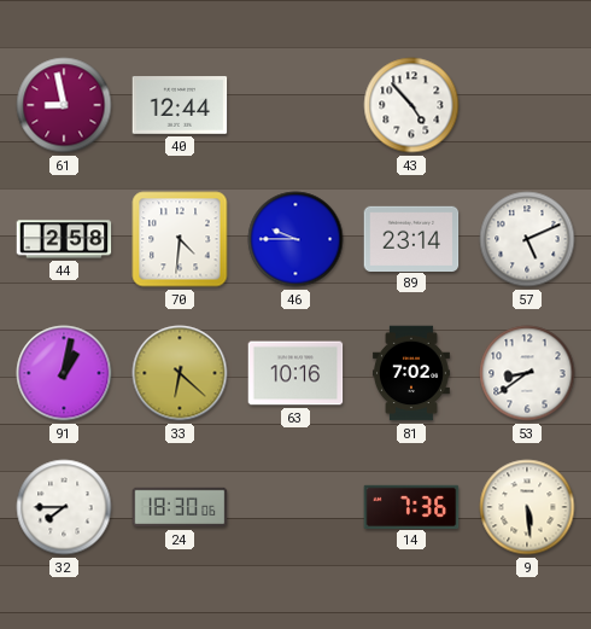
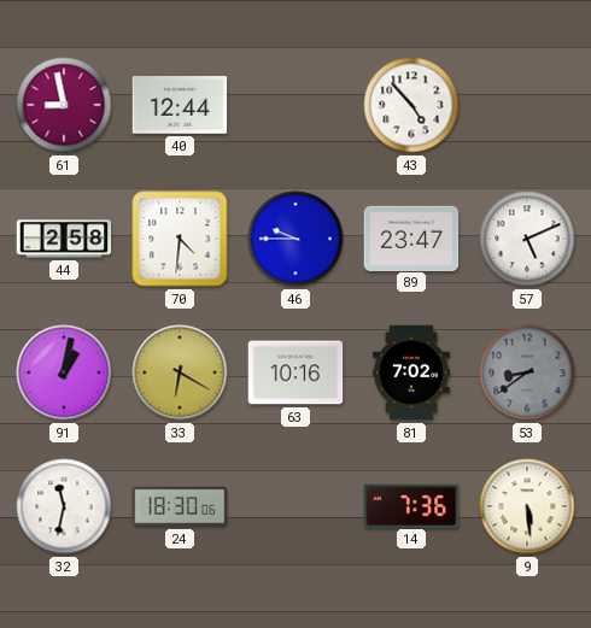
89: 23:14 -> 23:47 (411, 237)
33: 6:22 -> 6:20 (180, 372)
53 dial: white -> grey (527, 372)
32: 7:45 -> 11:32 (64, 506)
